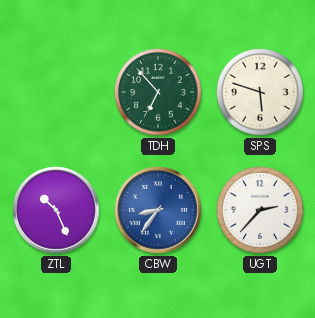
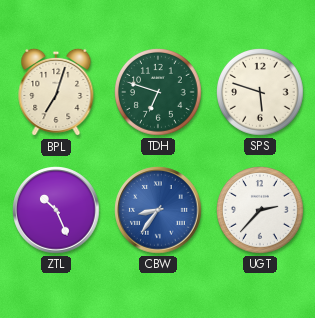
BPL: none -> 7:03 (56, 92)
TDH: 6:53 -> 6:48 (158, 92)
